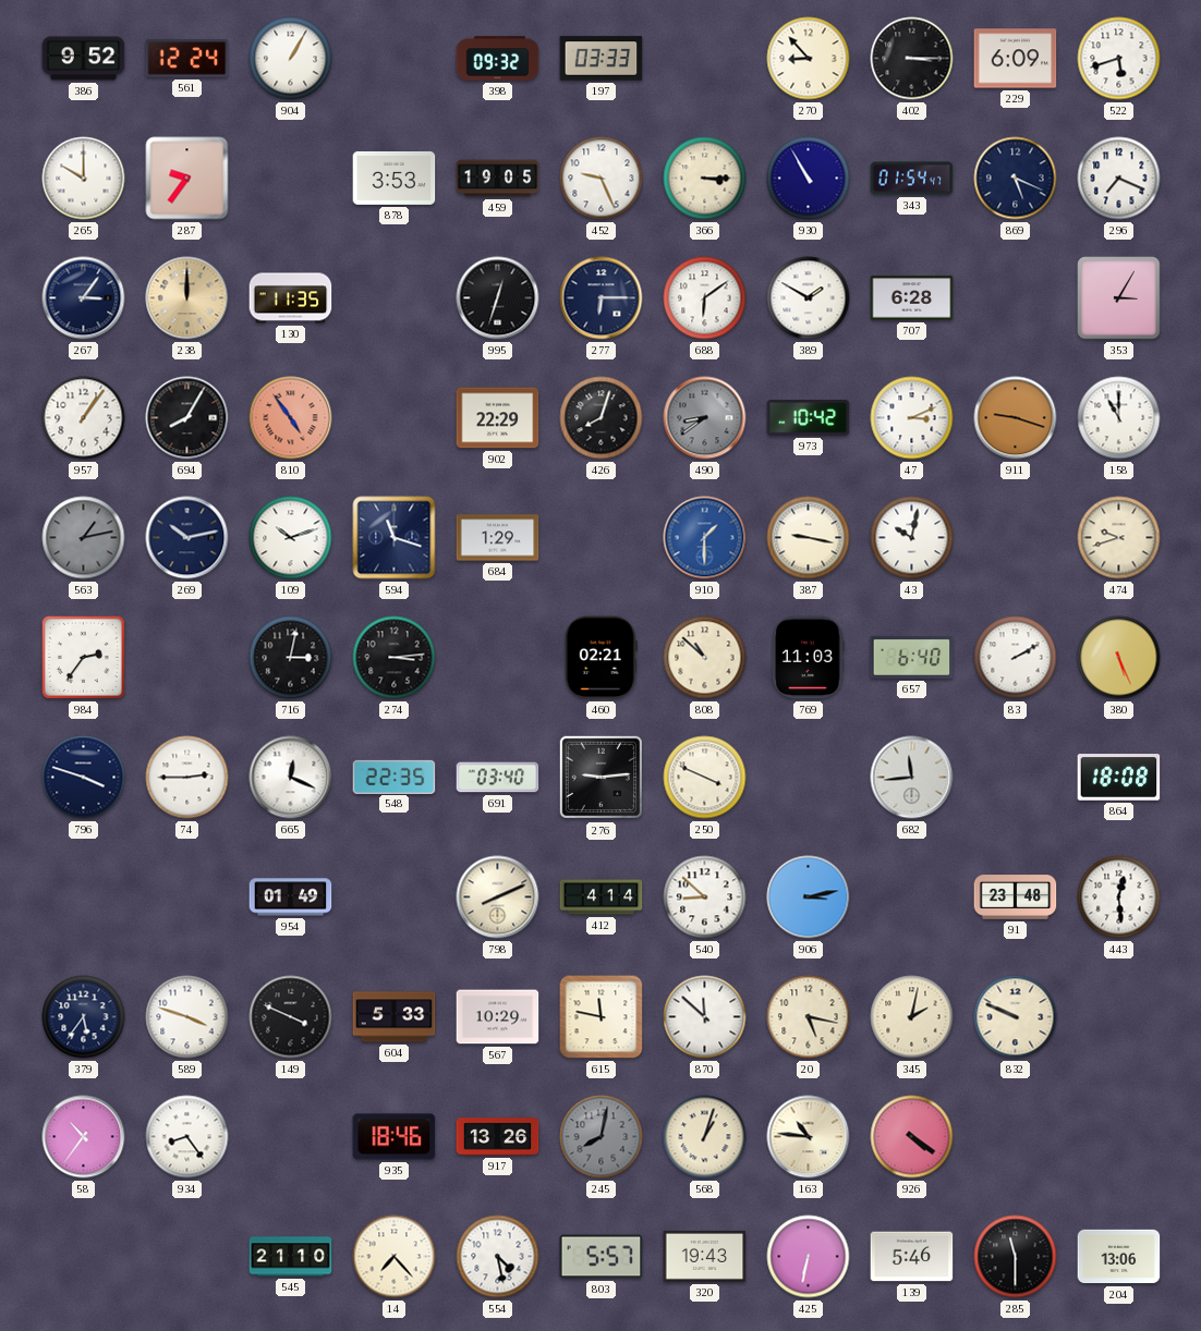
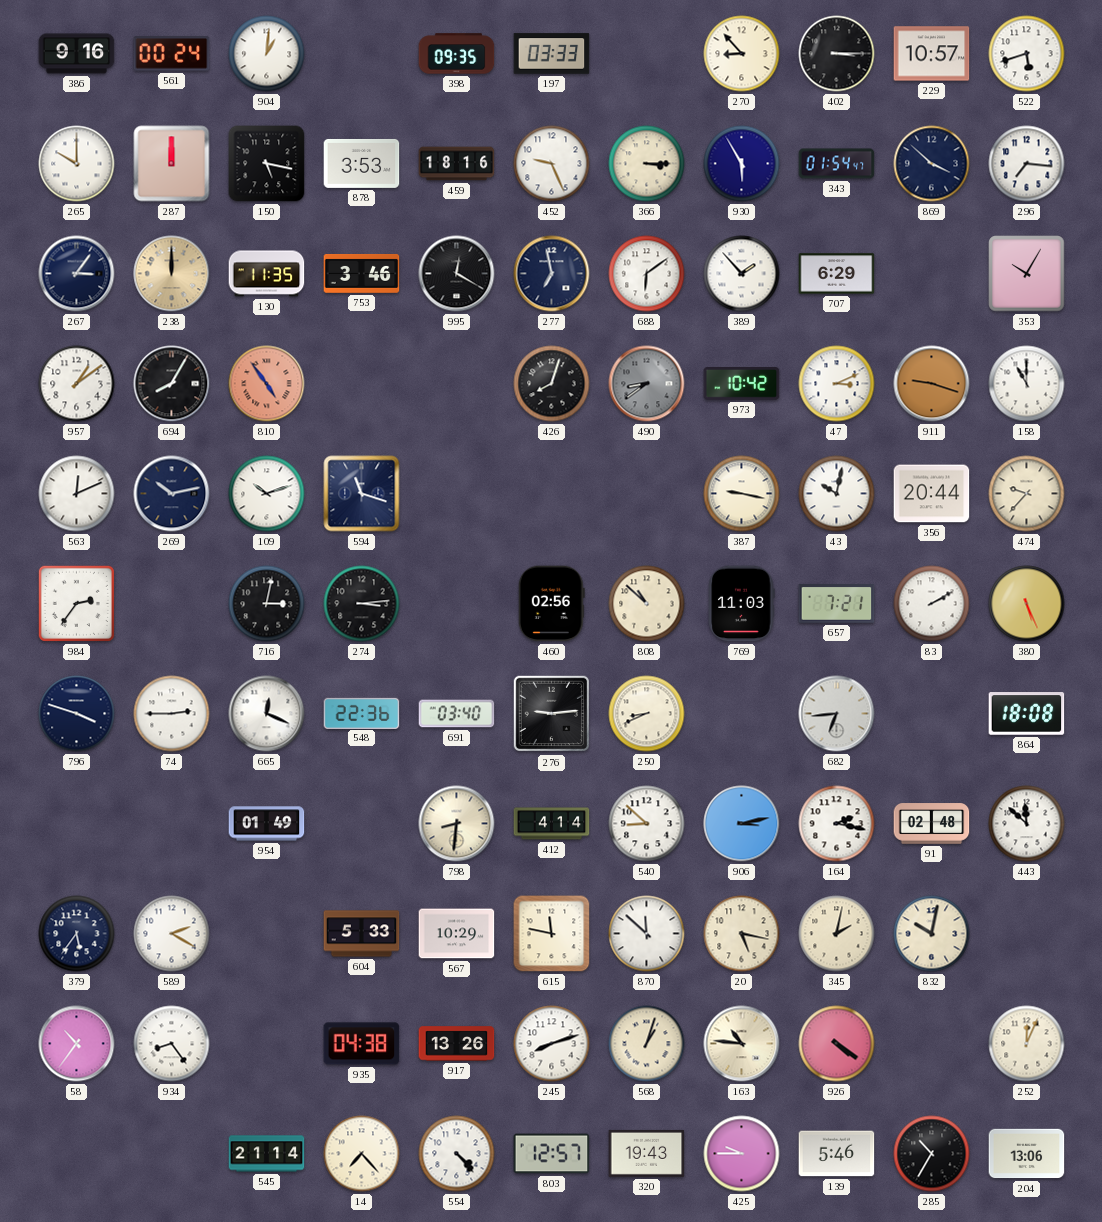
386: 9:52 -> 9:16 (77, 54)
561: 12:24 -> 00:24 (172, 54)
904: 1:05 -> 1:01 (267, 54)
398: 09:32 -> 09:35 (457, 54)
229: 6:09 -> 10:57 (932, 54)
287: 9:36 -> 12:00 (172, 164)
150: none -> 5:17 (267, 164)
459: 19:05 -> 18:16 (457, 164)
930: 10:55 -> 5:55 (742, 164)
869: 5:19 -> 3:52 (932, 164)
296: 7:19 -> 7:16 (1027, 164)
753: none -> 3:46 (362, 273)
995: 12:33 -> 12:20 (457, 274)
277: 6:15 -> 6:58 (552, 274)
389: 1:50 -> 1:53 (742, 274)
707: 6:28 -> 6:29 (837, 274)
353: 3:05 -> 10:05 (1027, 274)
957: 1:06 -> 1:09 (77, 384)
902: 22:29 -> none (498, 418)
563: 1:13 -> 12:11 (77, 494)
563 dial: grey -> white (77, 494)
684: 1:29 -> none (498, 538)
910: 1:30 -> none (705, 538)
356: none -> 20:44 (932, 494)
474: 9:42 -> 9:37 (1027, 494)
460: 02:21 -> 02:56 (551, 604)
657: 6:40 -> 7:21 (837, 604)
548: 22:35 -> 22:36 (362, 713)
250: 3:49 -> 8:41 (647, 714)
682: 11:44 -> 6:44 (837, 714)
798: 8:11 -> 8:31 (457, 824)
164: none -> 2:17 (837, 824)
91: 23:48 -> 02:48 (932, 824)
443: 12:29 -> 11:52 (1027, 824)
589: 3:48 -> 2:20 (172, 934)
149: 3:49 -> none (291, 1017)
832: 9:49 -> 10:02 (932, 934)
935: 18:46 -> 04:38 (362, 1044)
245: 8:02 -> 8:12 (552, 1044)
245 dial: grey -> white (552, 1044)
252: none -> 12:04 (1027, 1044)
545: 21:10 -> 21:14 (267, 1154)
554: 4:28 -> 4:23 (457, 1154)
803: 5:57 -> 12:57 (552, 1154)
425: 6:32 -> 9:45 (742, 1154)
285: 11:30 -> 10:35 (932, 1154)
